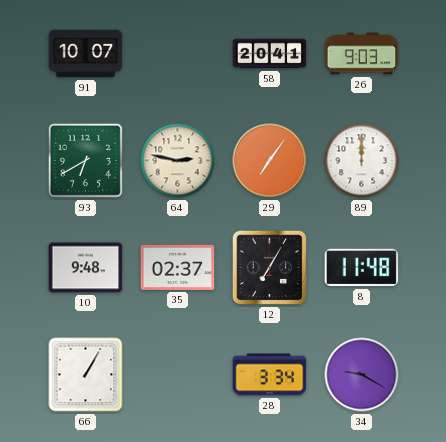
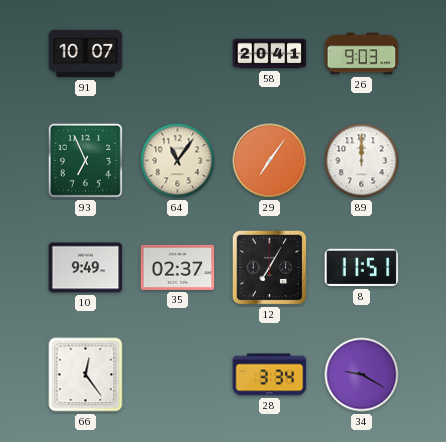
93: 6:40 -> 6:56 (85, 160)
64: 2:47 -> 11:06 (178, 161)
10: 9:48 -> 9:49 (86, 268)
8: 11:48 -> 11:51 (362, 268)
66: 1:05 -> 12:24 (86, 375)
